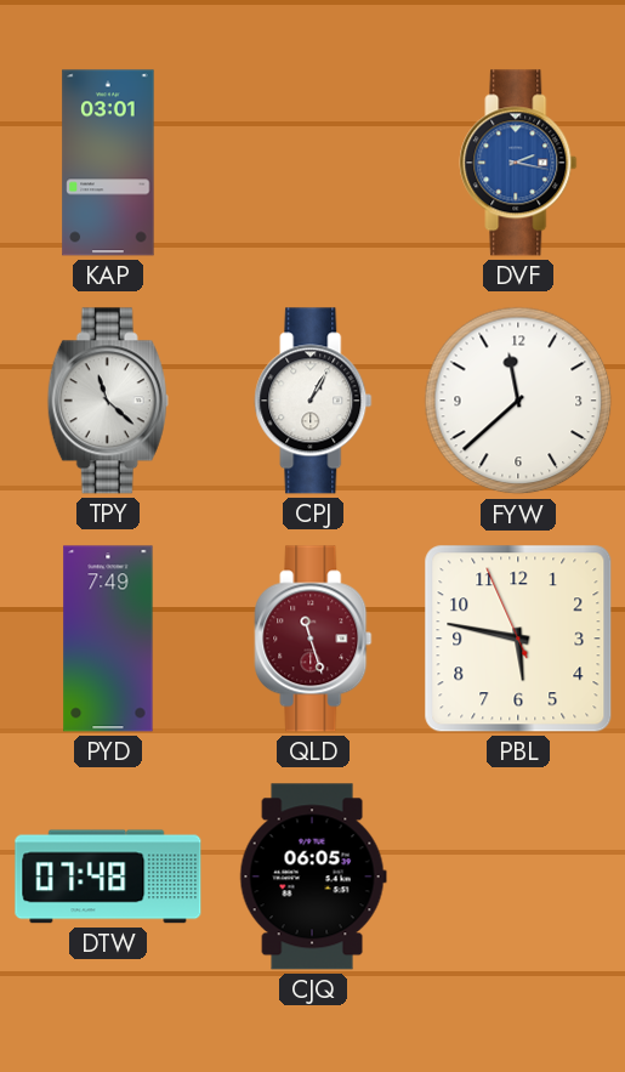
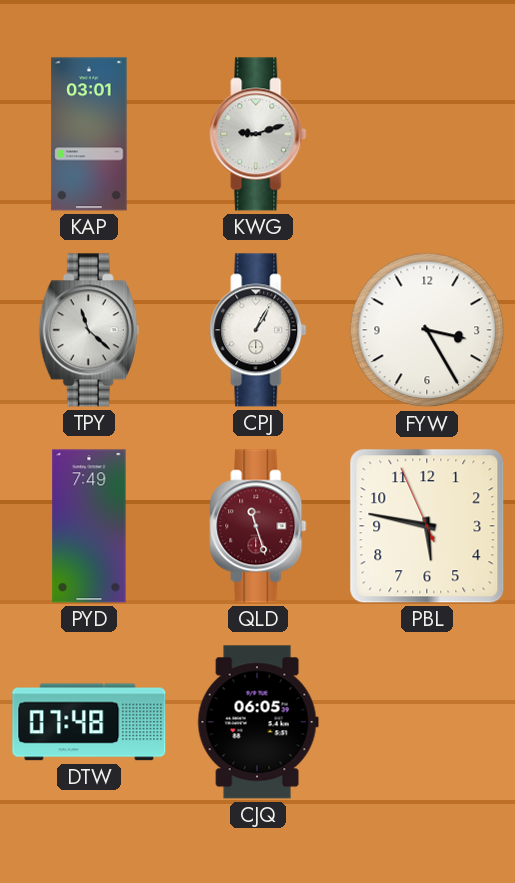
KWG: none -> 9:12 (258, 134)
DVF: 2:17 -> none (518, 163)
FYW: 11:38 -> 3:25 (427, 330)
